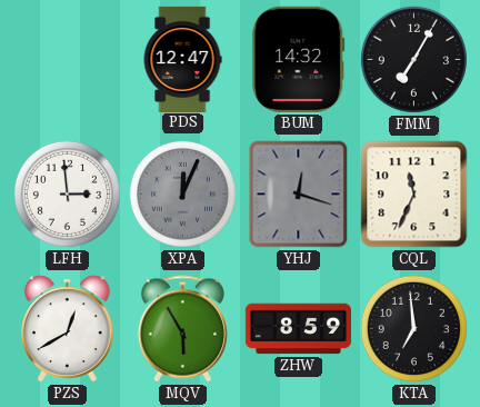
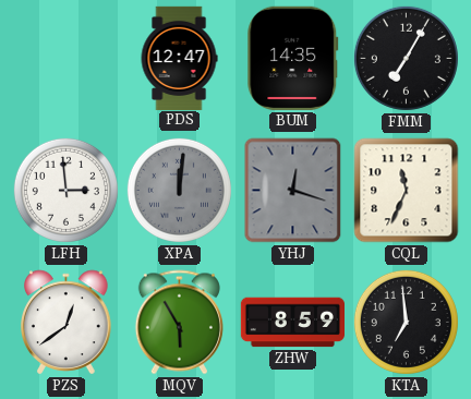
BUM: 14:32 -> 14:35 (293, 58)
XPA: 12:04 -> 12:01 (179, 190)
PZS: 12:40 -> 12:39 (67, 323)
